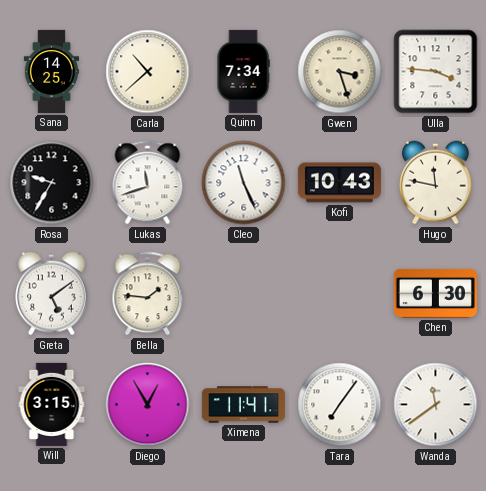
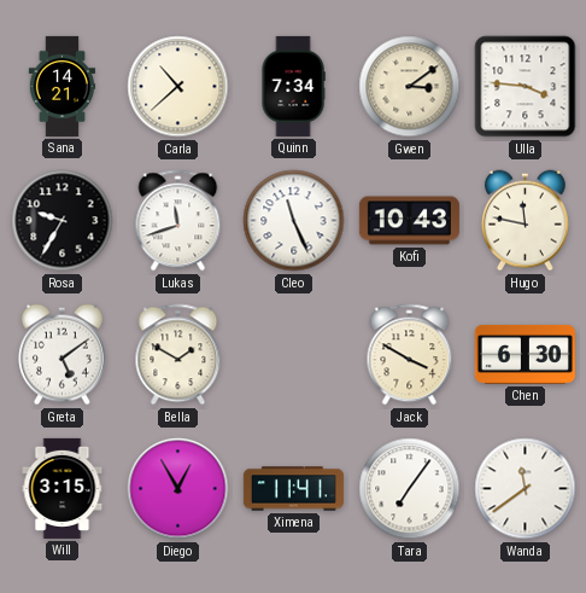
Sana: 14:25 -> 14:21 (61, 86)
Gwen: 3:27 -> 3:09 (410, 87)
Bella: 1:46 -> 1:50 (178, 355)
Jack: none -> 3:50 (410, 355)
